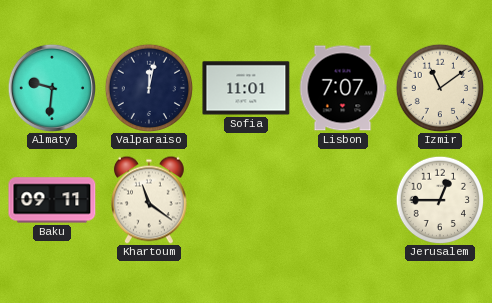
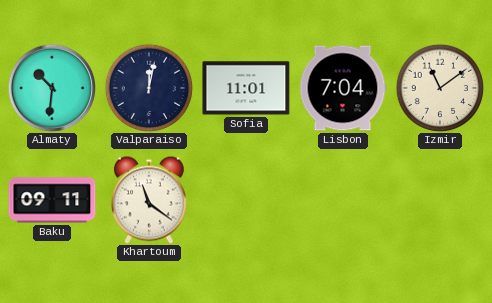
Almaty: 9:31 -> 10:31 (51, 87)
Lisbon: 7:07 -> 7:04 (343, 88)
Jerusalem: 12:45 -> none (440, 200)
